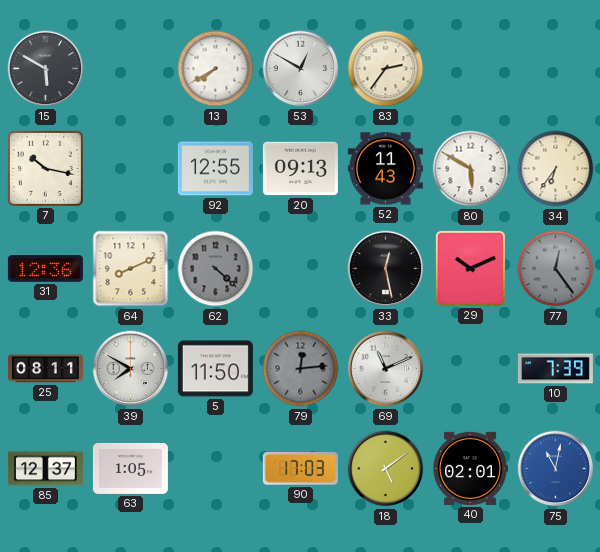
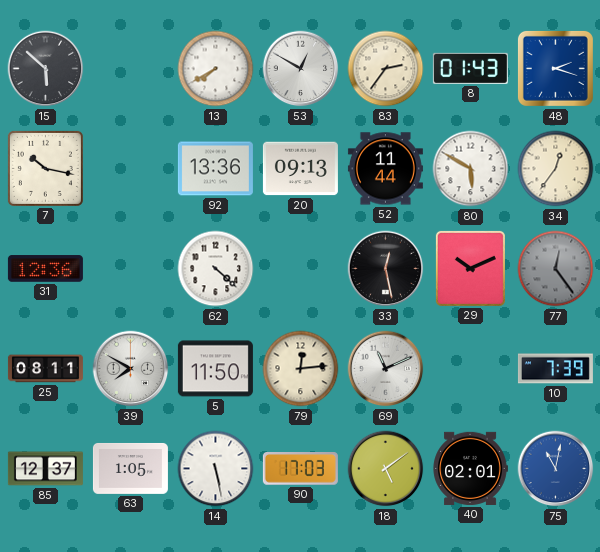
15: 5:50 -> 5:52 (46, 69)
8: none -> 01:43 (470, 68)
48: none -> 2:18 (555, 68)
92: 12:55 -> 13:36 (215, 169)
52: 11:43 -> 11:44 (385, 169)
34: 6:36 -> 12:36 (556, 169)
64: 8:11 -> none (131, 269)
62 dial: grey -> white (216, 269)
79 dial: grey -> cream (301, 369)
14: none -> 5:28 (216, 469)
